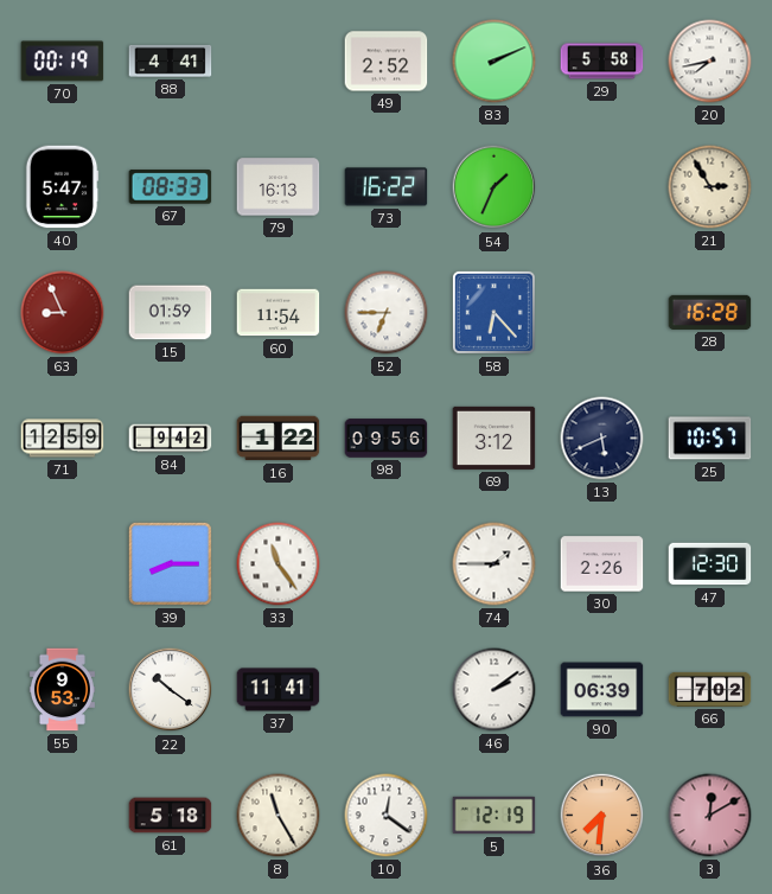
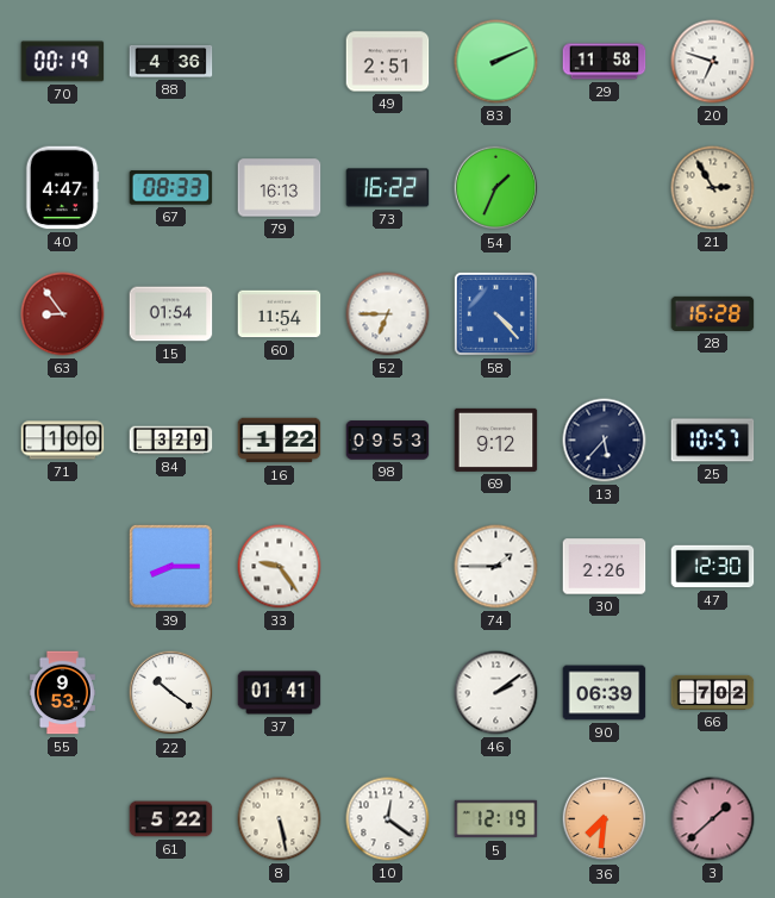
88: 4:41 -> 4:36 (171, 61)
49: 2:52 -> 2:51 (388, 62)
29: 5:58 -> 11:58 (605, 62)
20: 7:43 -> 6:48 (713, 62)
40: 5:47 -> 4:47 (62, 188)
63: 8:56 -> 8:54 (63, 314)
15: 01:59 -> 01:54 (171, 314)
58: 6:23 -> 4:23 (495, 313)
71: 12:59 -> 1:00 (63, 441)
84: 9:42 -> 3:29 (171, 441)
98: 09:56 -> 09:53 (388, 441)
69: 3:12 -> 9:12 (496, 439)
13: 5:41 -> 5:37 (605, 441)
33: 11:24 -> 9:24 (280, 567)
37: 11:41 -> 01:41 (280, 693)
61: 5:18 -> 5:22 (171, 819)
8: 11:25 -> 5:28 (280, 819)
3: 12:10 -> 1:38 (713, 819)
